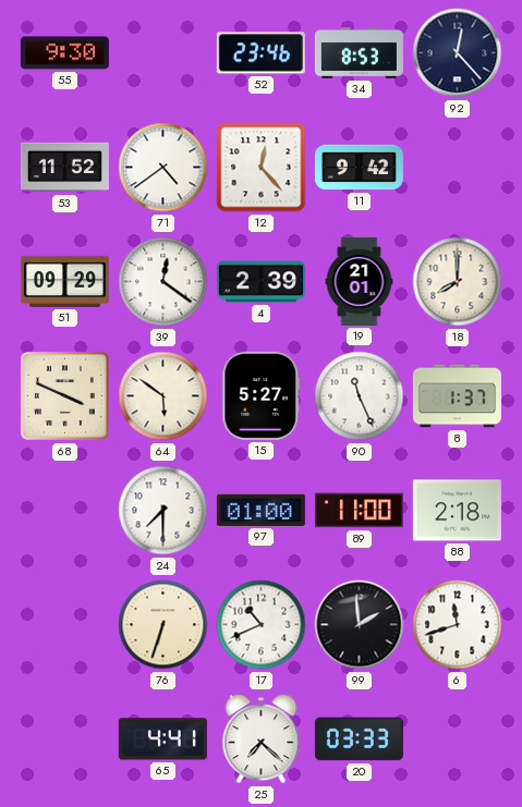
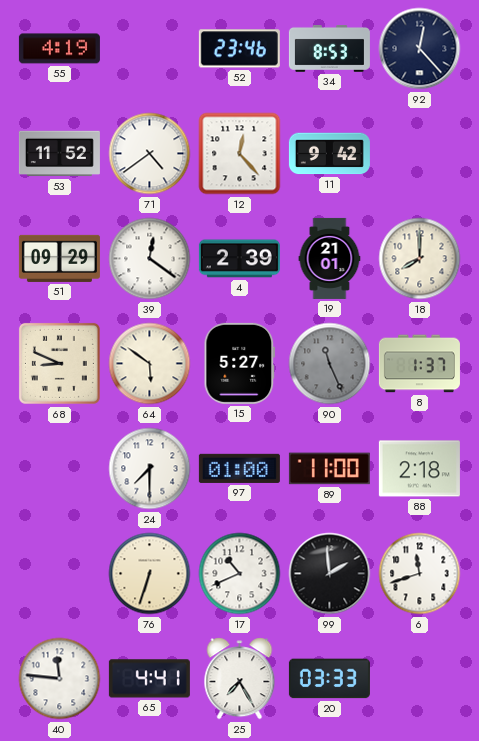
55: 9:30 -> 4:19 (59, 49)
68: 3:49 -> 8:49 (59, 363)
90 dial: white -> grey (330, 364)
40: none -> 11:46 (60, 679)
25: 7:22 -> 7:25 (240, 679)
